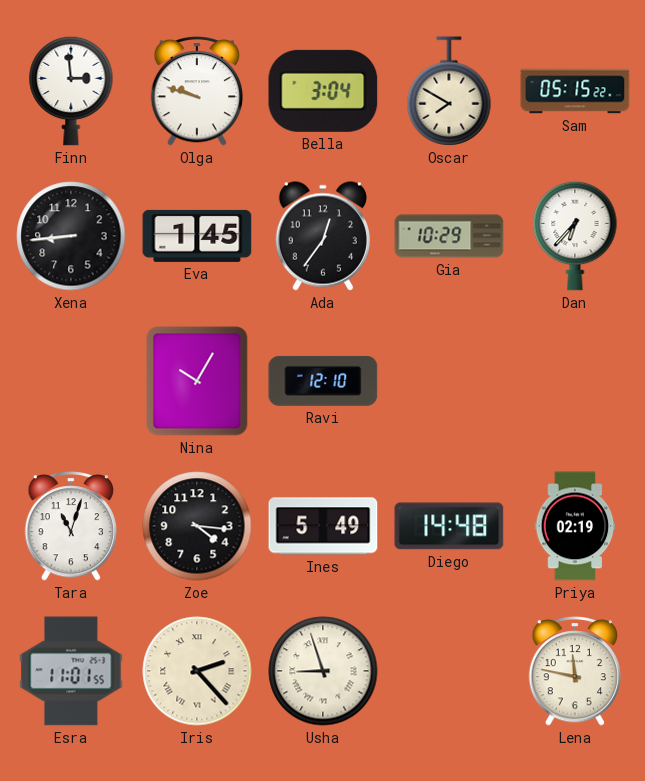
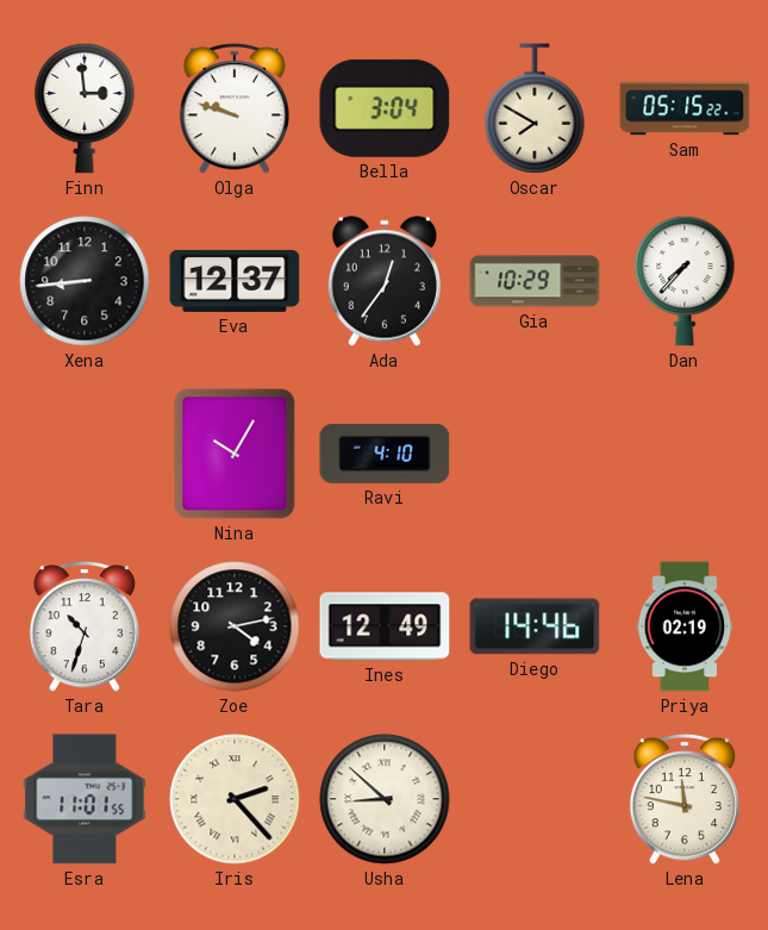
Eva: 1:45 -> 12:37 (235, 281)
Dan: 6:37 -> 7:37 (685, 281)
Ravi: 12:10 -> 4:10 (385, 454)
Tara: 11:03 -> 10:33 (83, 628)
Zoe: 4:16 -> 4:13 (235, 626)
Ines: 5:49 -> 12:49 (385, 626)
Diego: 14:48 -> 14:46 (535, 626)
Usha: 8:57 -> 8:52 (385, 799)
